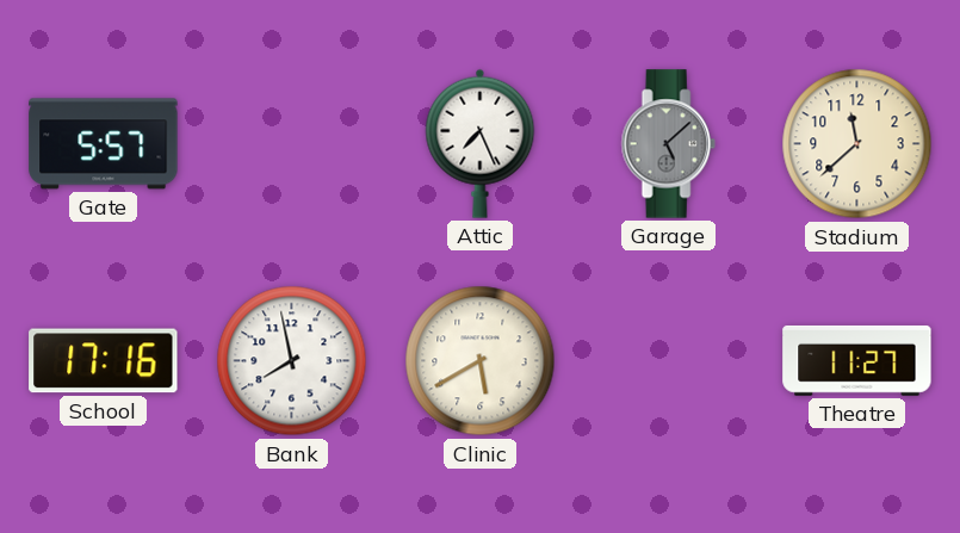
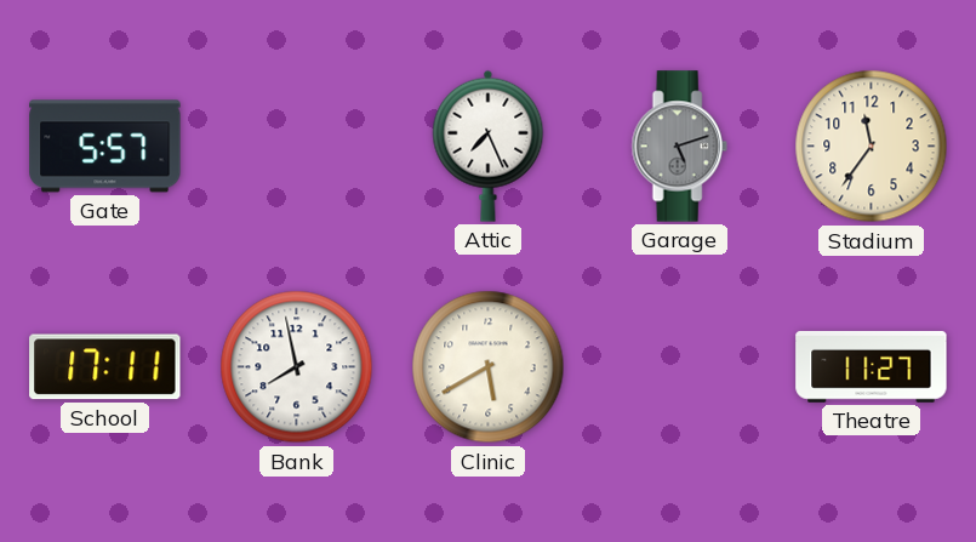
Garage: 5:08 -> 5:12 (679, 147)
Stadium: 11:38 -> 11:36 (872, 147)
School: 17:16 -> 17:11 (105, 367)
